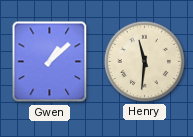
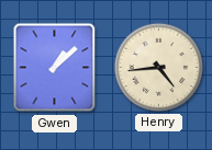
Henry: 11:31 -> 4:44 (158, 67)
